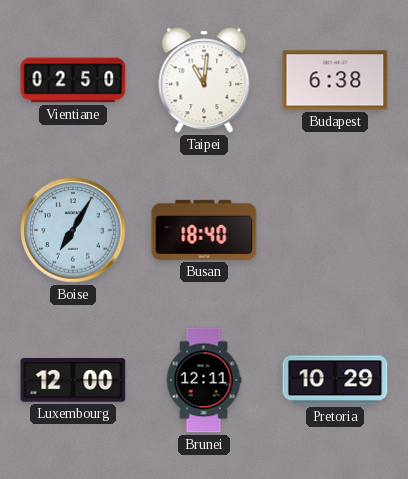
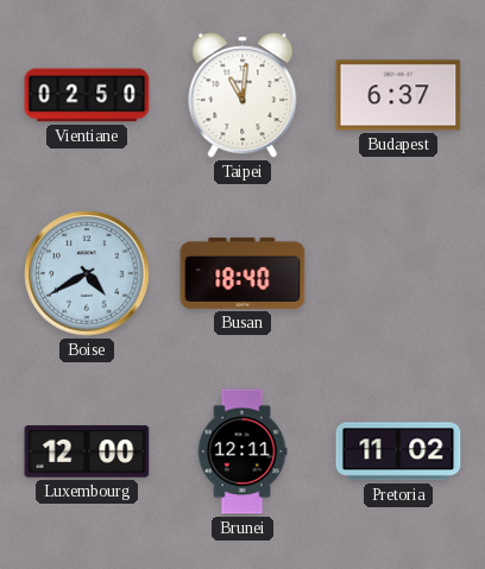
Budapest: 6:38 -> 6:37 (398, 95)
Boise: 7:05 -> 4:40 (87, 273)
Pretoria: 10:29 -> 11:02 (398, 451)
